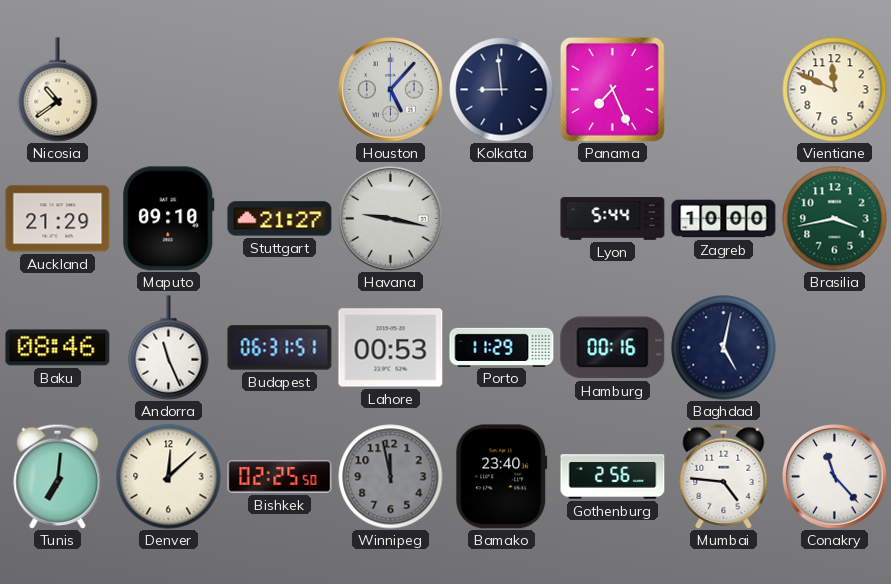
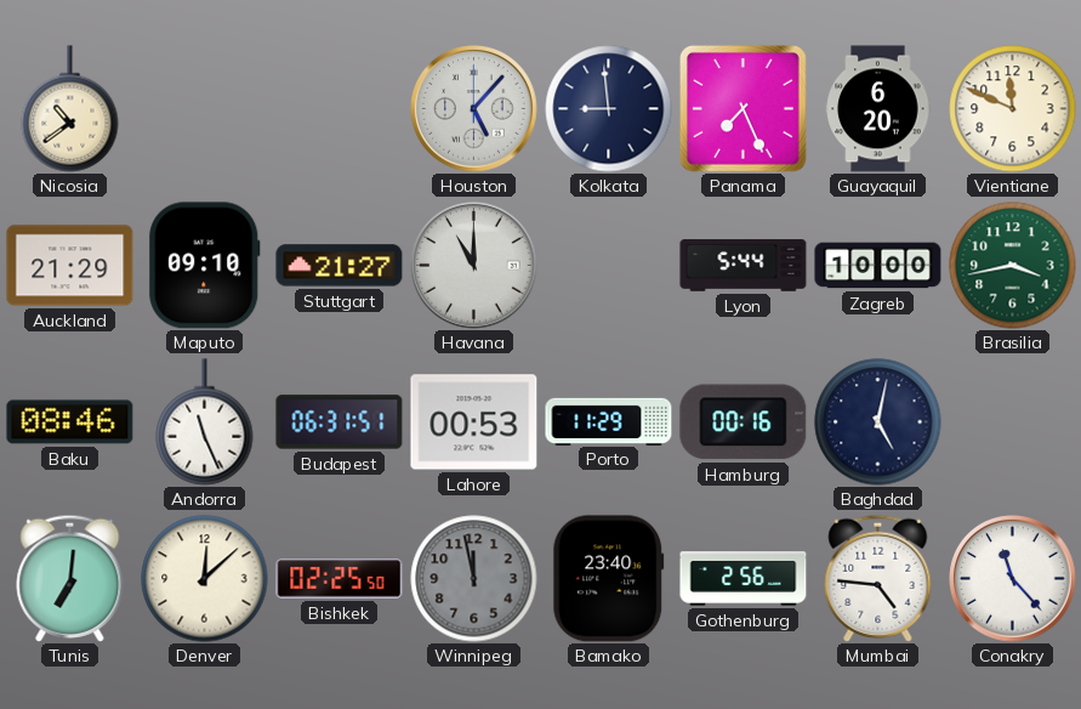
Guayaquil: none -> 6:20 (878, 109)
Havana: 9:17 -> 11:00 (474, 266)
